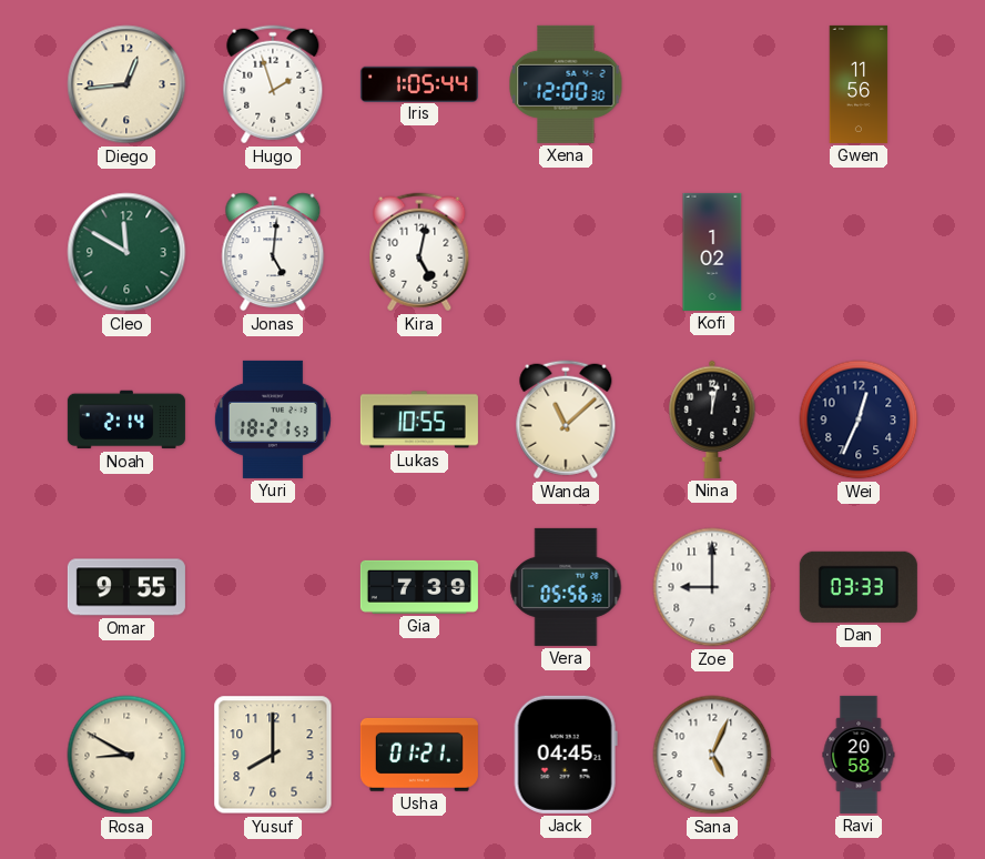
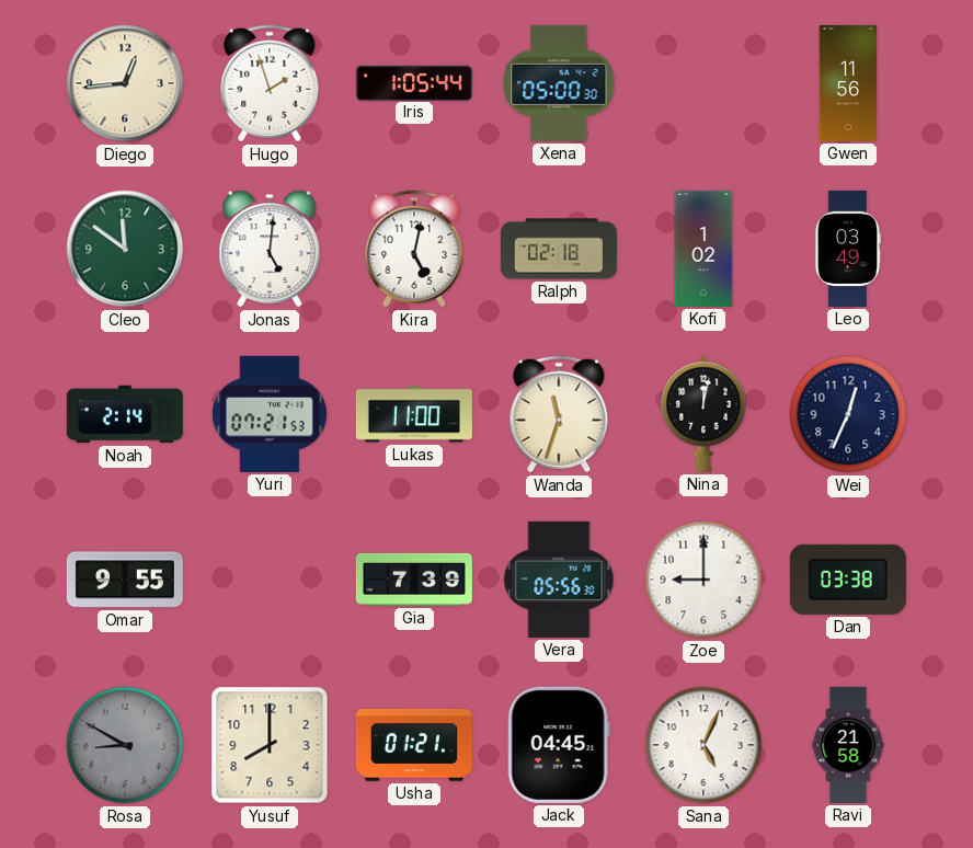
Xena: 12:00 -> 05:00 (559, 83)
Cleo: 11:50 -> 11:51 (125, 249)
Ralph: none -> 02:18 (559, 249)
Leo: none -> 03:49 (848, 249)
Yuri: 18:21 -> 07:21 (270, 414)
Lukas: 10:55 -> 11:00 (414, 414)
Wanda: 11:08 -> 11:33 (559, 414)
Dan: 03:33 -> 03:38 (848, 580)
Rosa dial: cream -> grey (125, 745)
Ravi: 20:58 -> 21:58 (848, 745)
